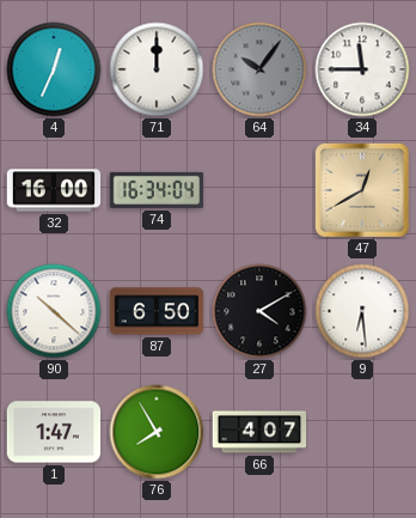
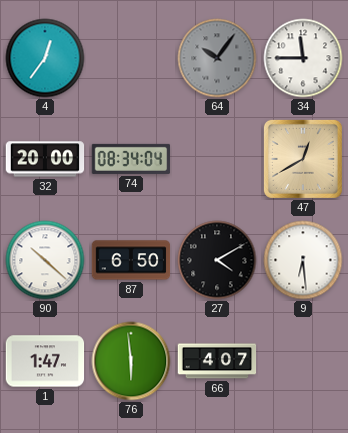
4: 12:34 -> 12:36 (45, 58)
71: 12:00 -> none (157, 69)
32: 16:00 -> 20:00 (45, 159)
74: 16:34 -> 08:34 (131, 159)
76: 7:55 -> 5:59 (131, 361)
